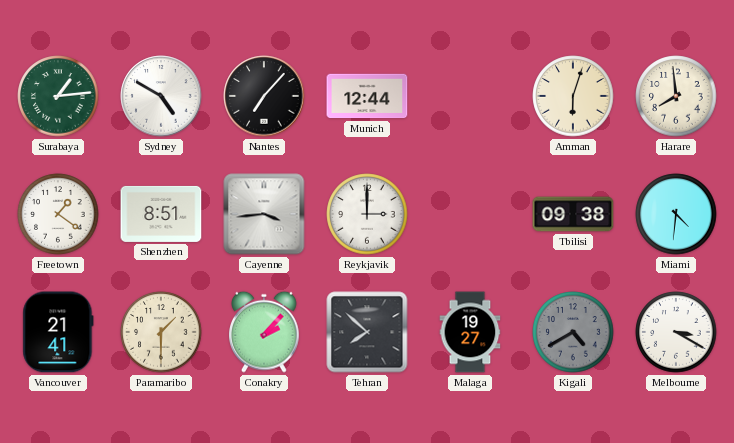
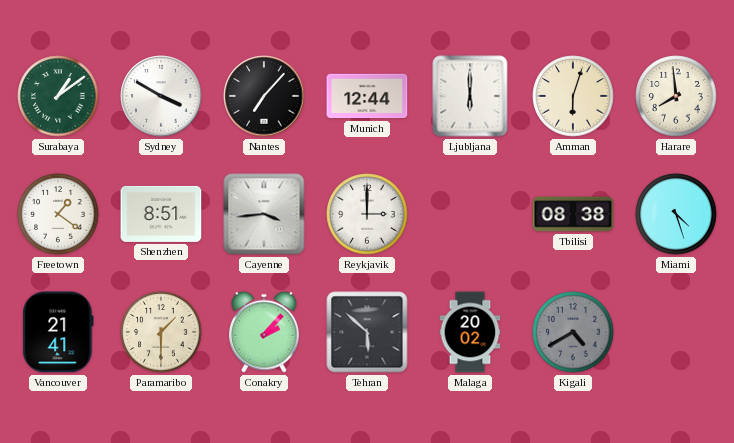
Surabaya: 1:14 -> 1:09 (58, 96)
Sydney: 4:50 -> 3:50 (161, 96)
Ljubljana: none -> 6:00 (470, 96)
Tbilisi: 09:38 -> 08:38 (573, 214)
Miami: 4:31 -> 4:27 (676, 214)
Tehran: 7:52 -> 5:52 (367, 332)
Malaga: 19:27 -> 20:02 (470, 332)
Melbourne: 3:20 -> none (676, 332)
